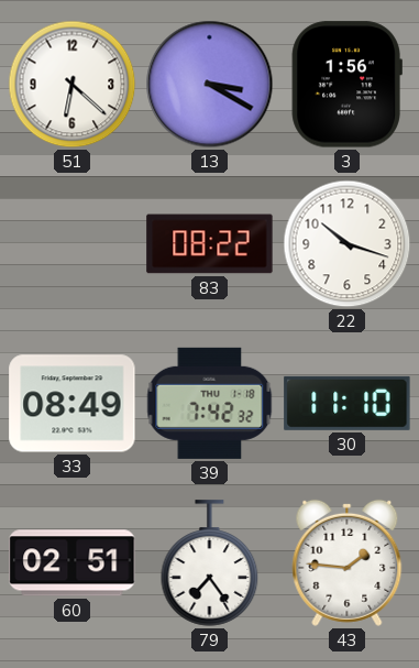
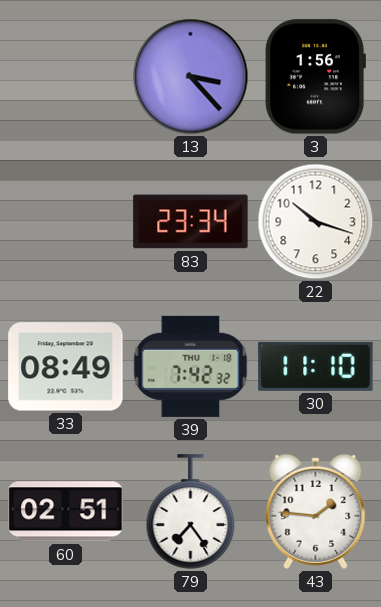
51: 6:22 -> none (73, 85)
13: 3:20 -> 3:23 (191, 77)
83: 08:22 -> 23:34 (191, 222)
